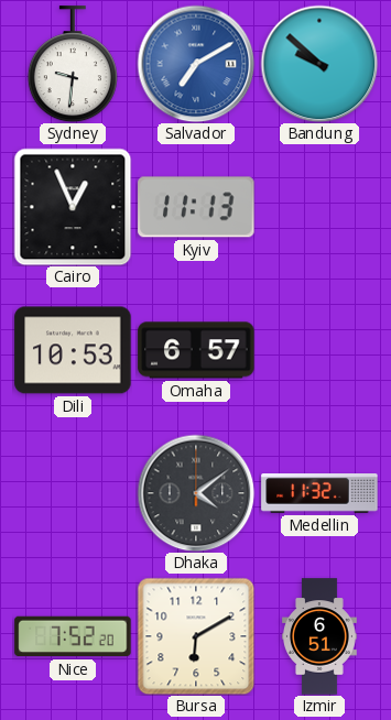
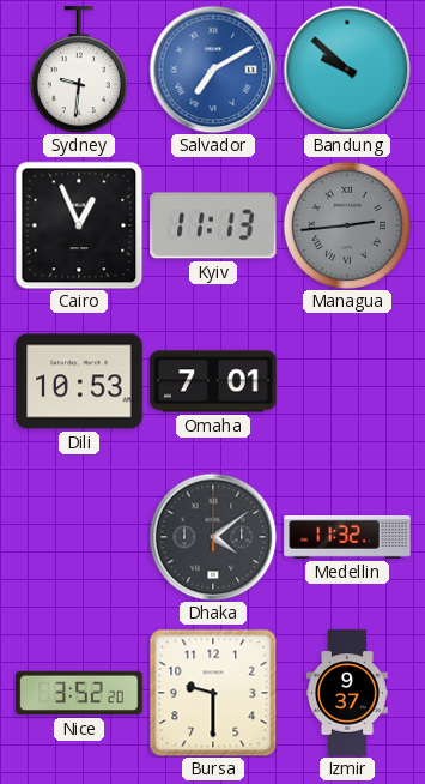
Managua: none -> 2:44 (347, 225)
Omaha: 6:57 -> 7:01 (213, 381)
Nice: 7:52 -> 3:52 (79, 693)
Bursa: 6:10 -> 9:30 (213, 693)
Izmir: 6:51 -> 9:37 (348, 693)
